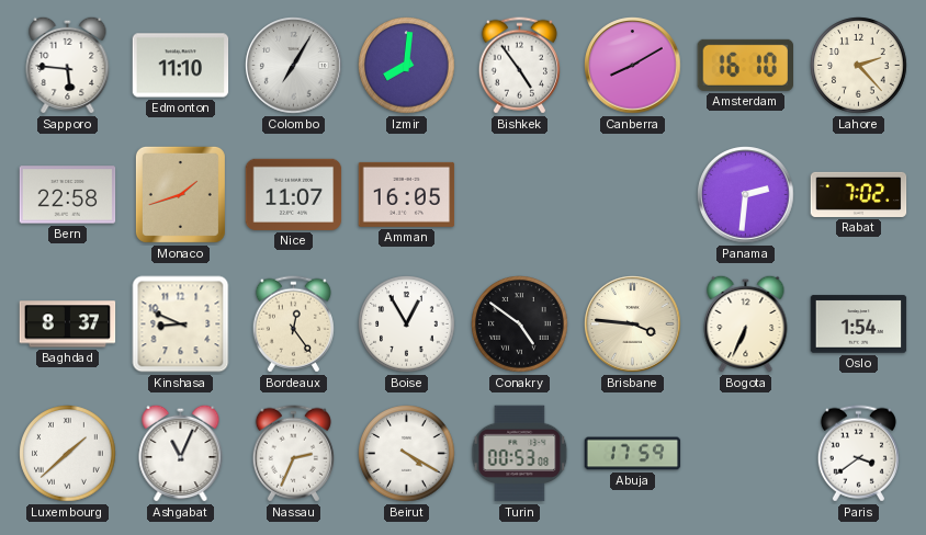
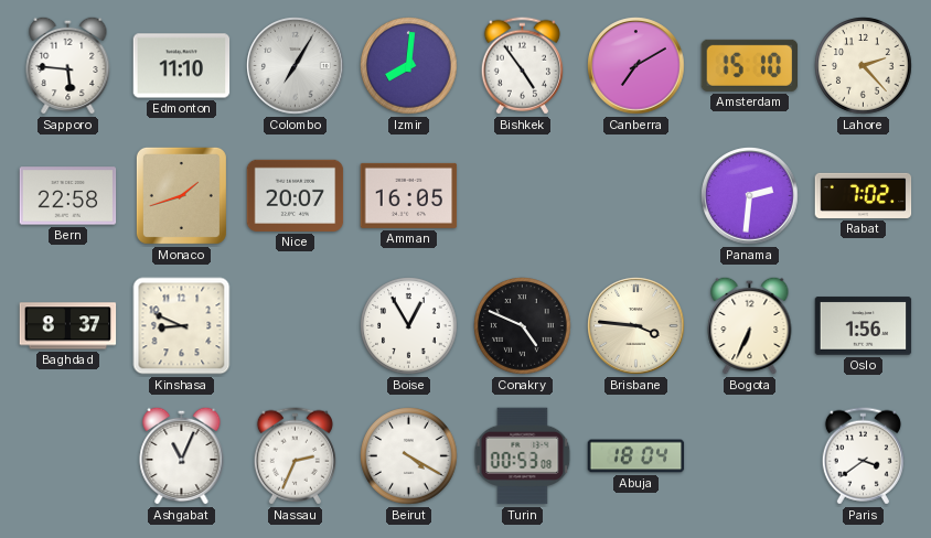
Canberra: 8:10 -> 7:10 (636, 66)
Amsterdam: 16:10 -> 15:10 (749, 65)
Nice: 11:07 -> 20:07 (296, 195)
Bordeaux: 12:24 -> none (293, 325)
Conakry: 4:51 -> 4:49 (523, 326)
Oslo: 1:54 -> 1:56 (864, 326)
Luxembourg: 1:38 -> none (68, 454)
Abuja: 17:59 -> 18:04 (636, 456)
